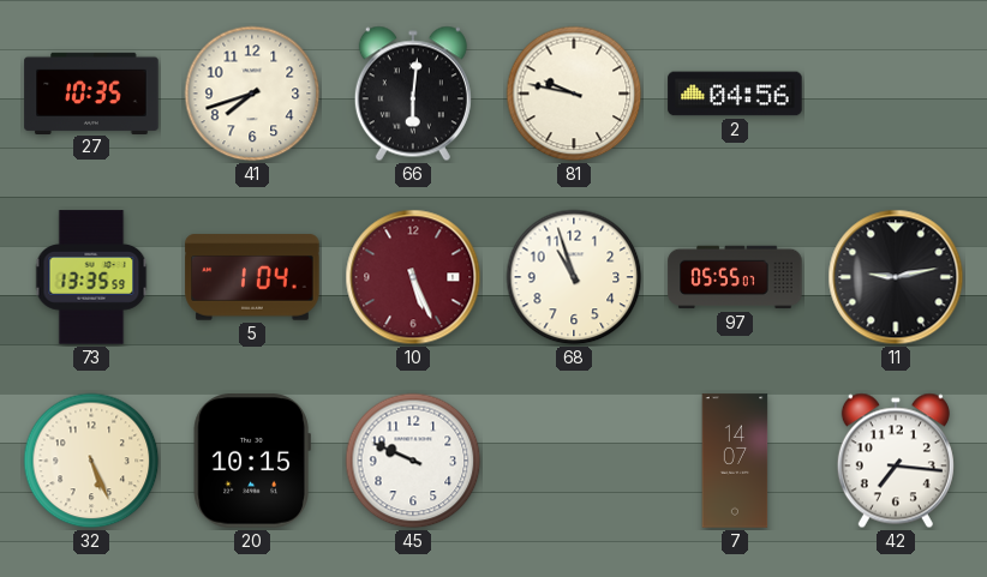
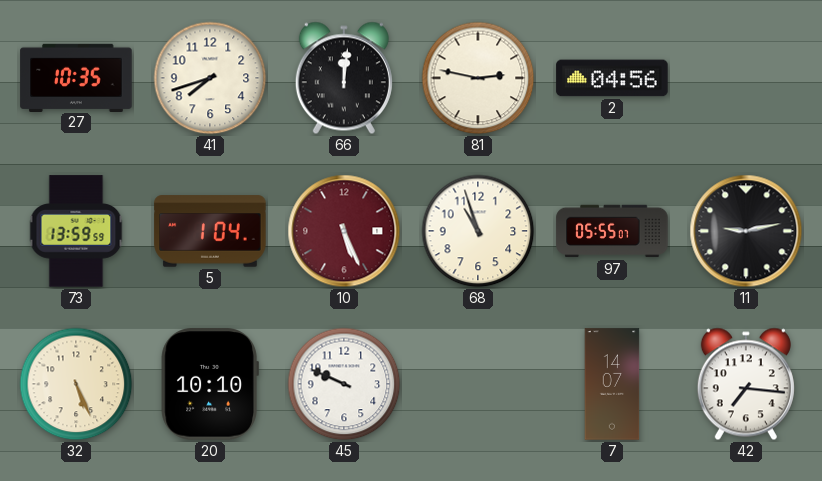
66: 6:01 -> 12:01 (344, 78)
81: 9:47 -> 2:47 (478, 78)
73: 13:35 -> 13:59 (76, 231)
20: 10:15 -> 10:10 (210, 384)
